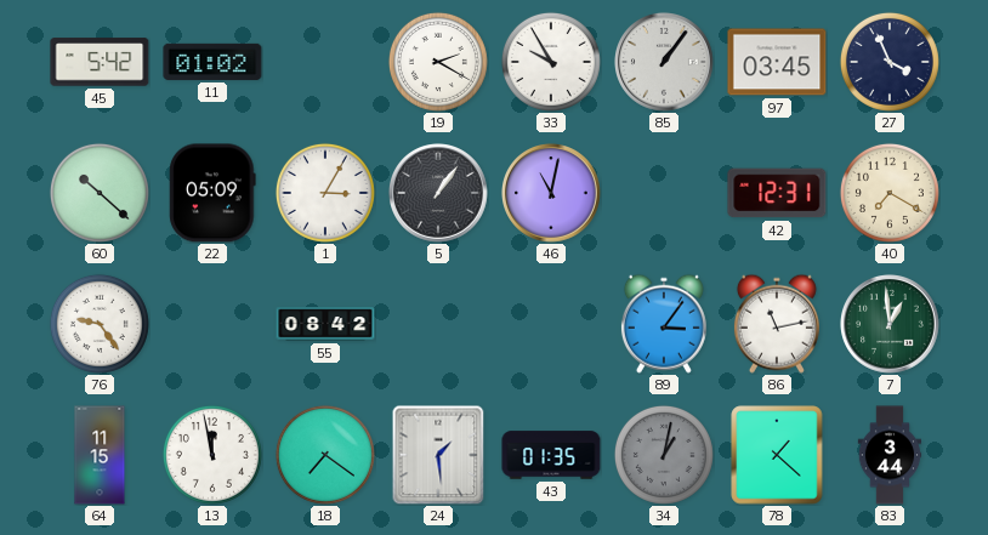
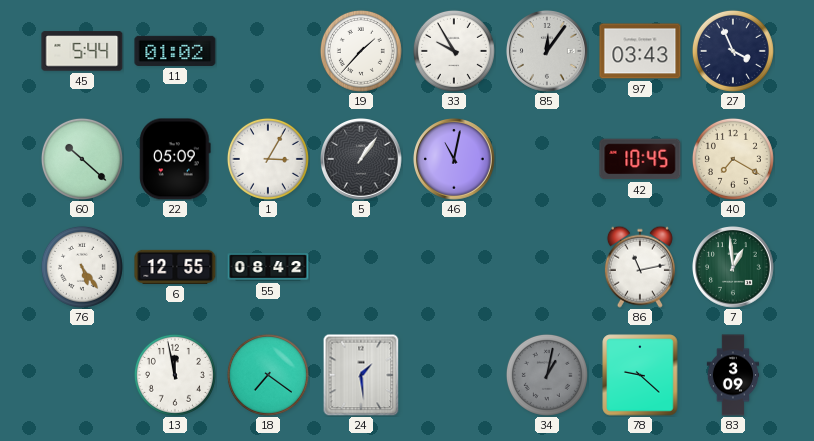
45: 5:42 -> 5:44 (82, 51)
19: 2:20 -> 1:37 (361, 51)
85: 1:06 -> 12:06 (548, 52)
97: 03:45 -> 03:43 (640, 51)
42: 12:31 -> 10:45 (640, 159)
76: 9:24 -> 5:24 (82, 267)
6: none -> 12:55 (175, 267)
89: 3:06 -> none (664, 324)
64: 11:15 -> none (100, 455)
43: 01:35 -> none (551, 455)
78: 1:22 -> 9:22 (640, 375)
83: 3:44 -> 3:09 (733, 375)
